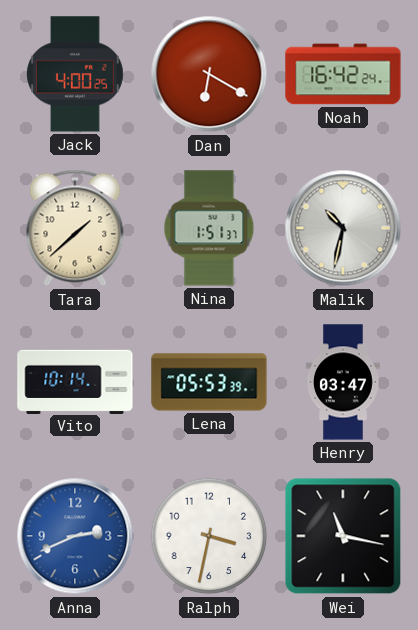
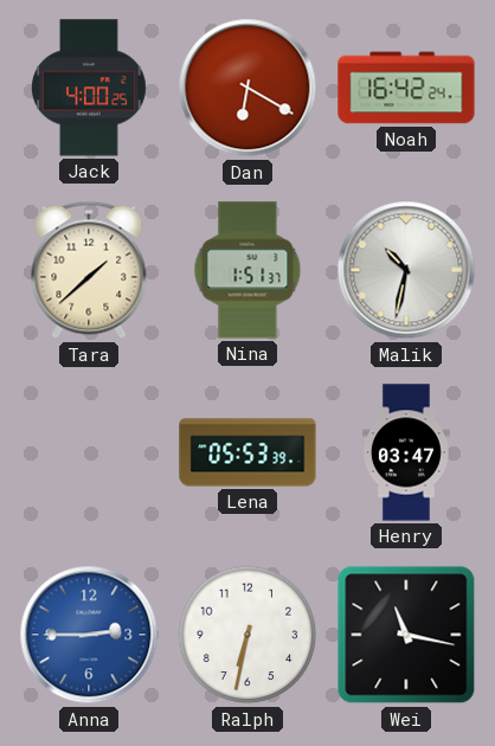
Vito: 10:14 -> none (75, 381)
Anna: 2:41 -> 2:45 (89, 635)
Ralph: 3:32 -> 6:32 (247, 635)
